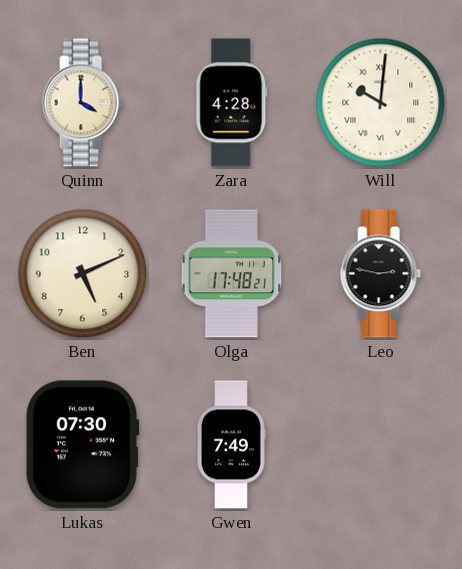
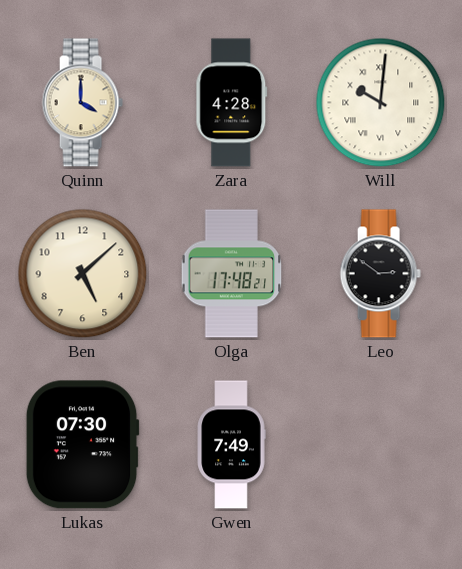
Ben: 5:11 -> 5:08 (83, 274)
Leo: 2:47 -> 2:51 (380, 274)
